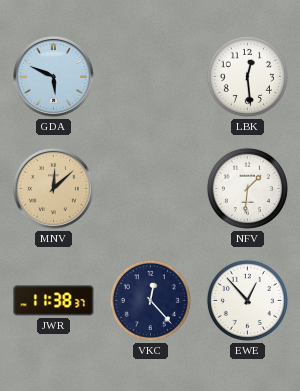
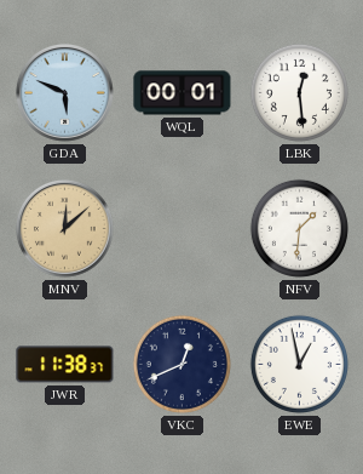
WQL: none -> 00:01 (183, 93)
VKC: 12:23 -> 12:41 (181, 364)
EWE: 12:53 -> 12:58 (299, 364)
